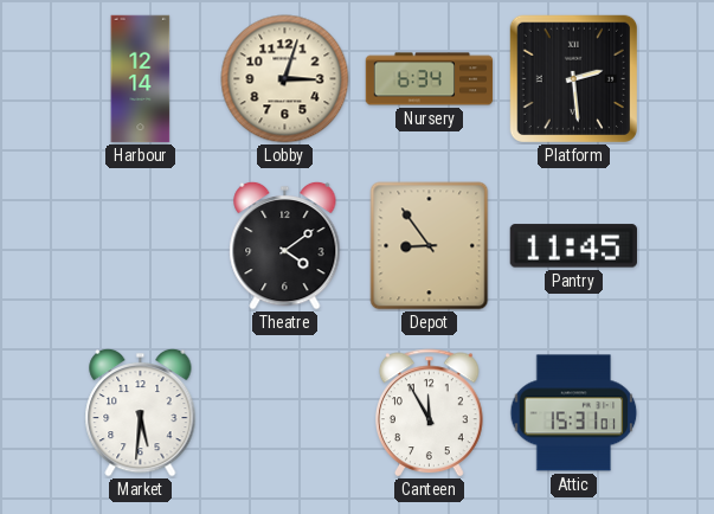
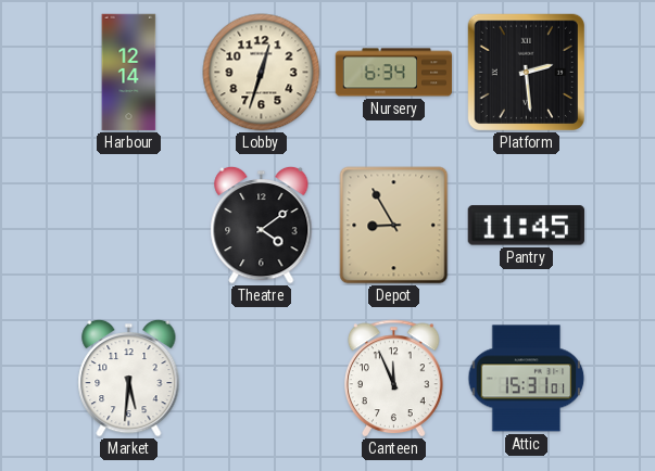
Lobby: 3:03 -> 12:33 (262, 73)
Depot: 8:54 -> 8:55 (394, 226)
Canteen: 11:55 -> 11:56 (394, 379)
